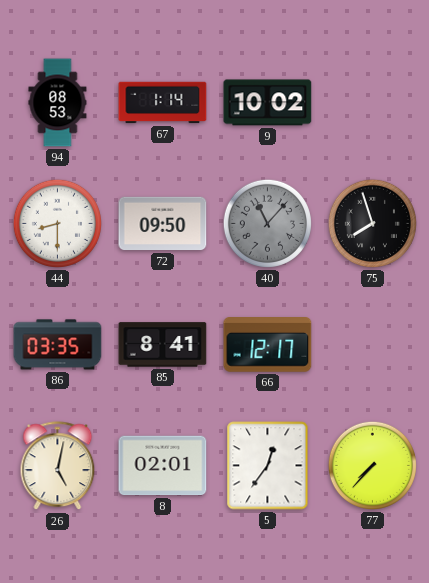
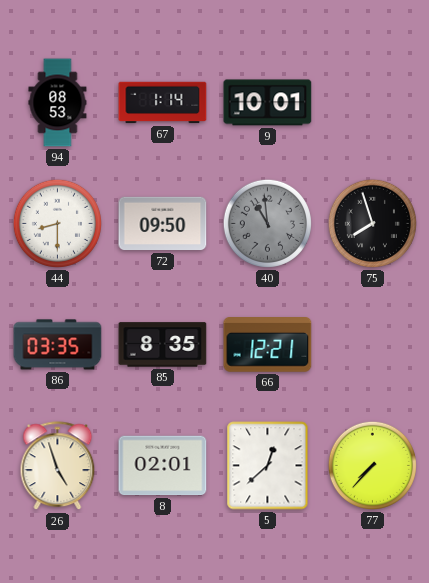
9: 10:02 -> 10:01 (268, 103)
40: 11:07 -> 10:59 (267, 223)
85: 8:41 -> 8:35 (163, 345)
66: 12:17 -> 12:21 (268, 345)
26: 5:02 -> 4:57 (58, 466)
5: 12:36 -> 12:38 (268, 466)
